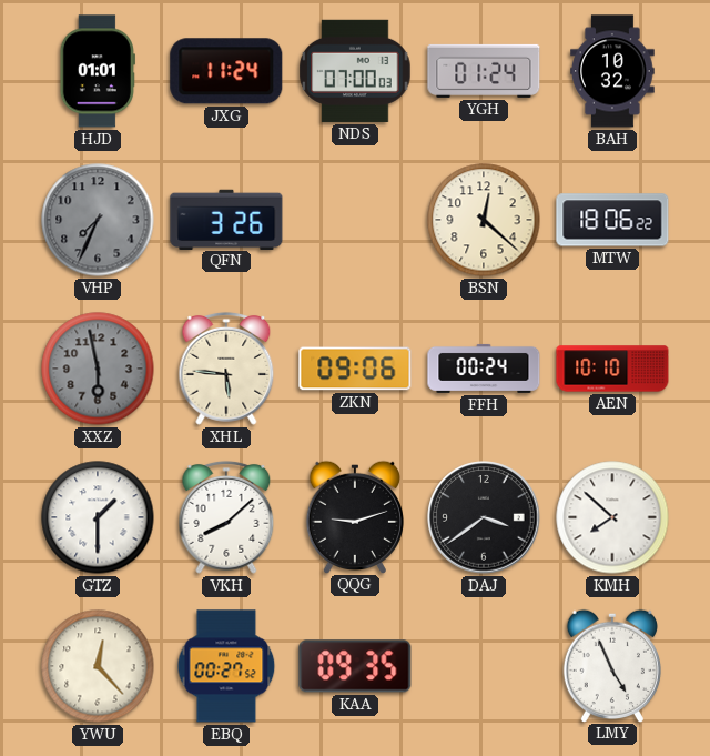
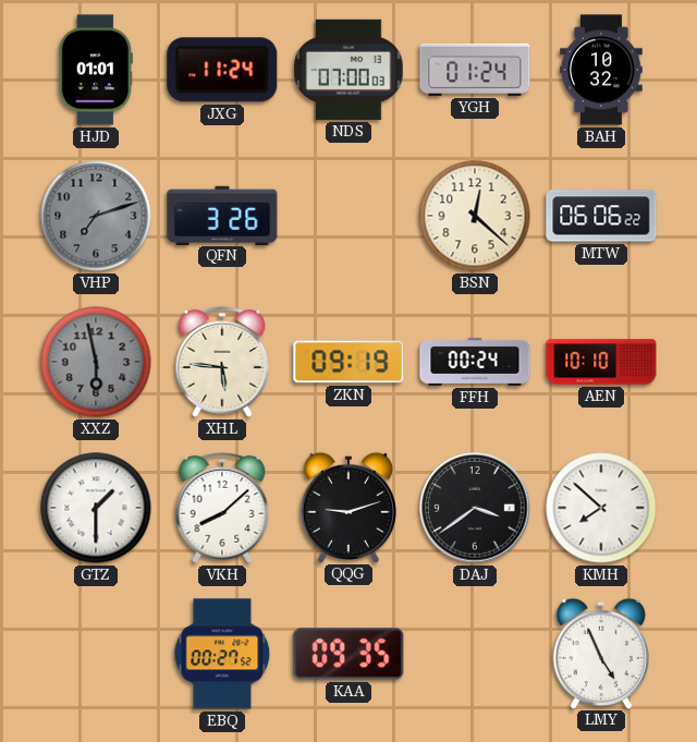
VHP: 7:34 -> 7:12 (96, 216)
MTW: 18:06 -> 06:06 (601, 216)
ZKN: 09:06 -> 09:19 (348, 362)
YWU: 12:23 -> none (98, 666)
